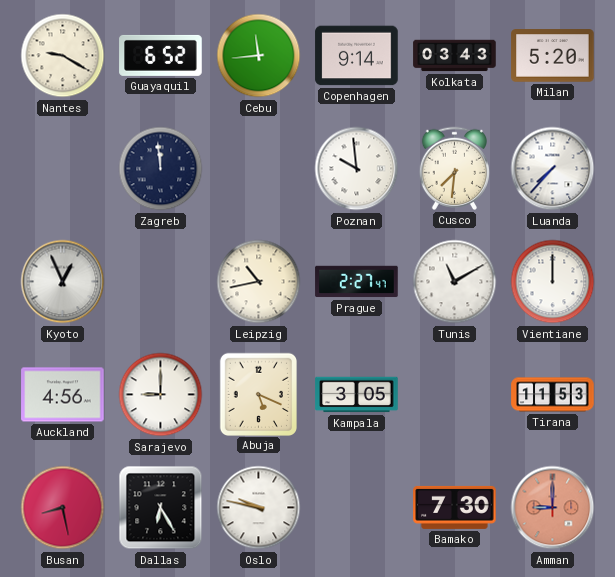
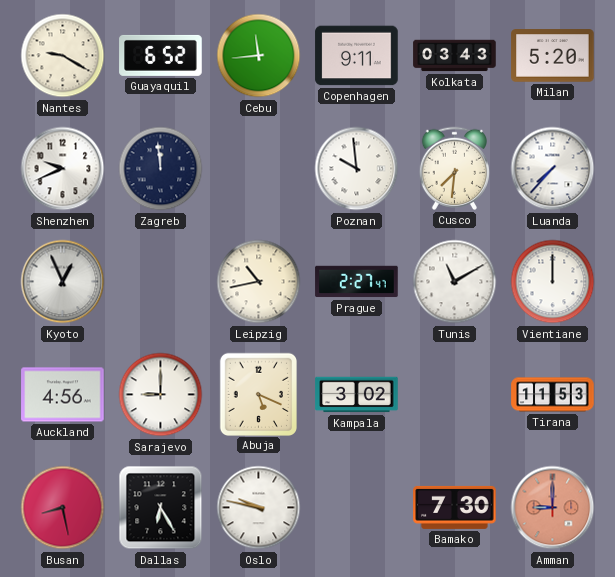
Copenhagen: 9:14 -> 9:11 (357, 56)
Shenzhen: none -> 9:41 (63, 169)
Kampala: 3:05 -> 3:02 (357, 395)
